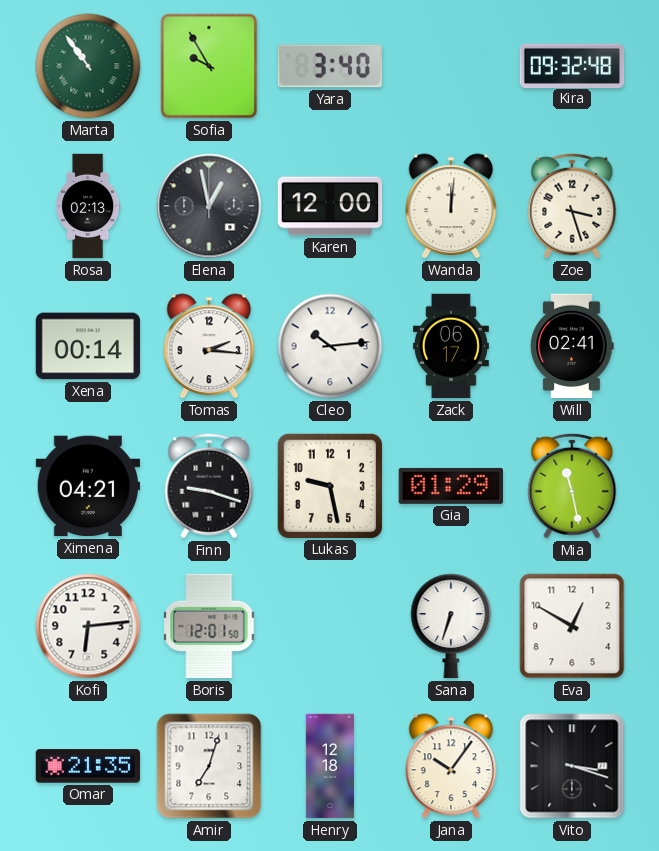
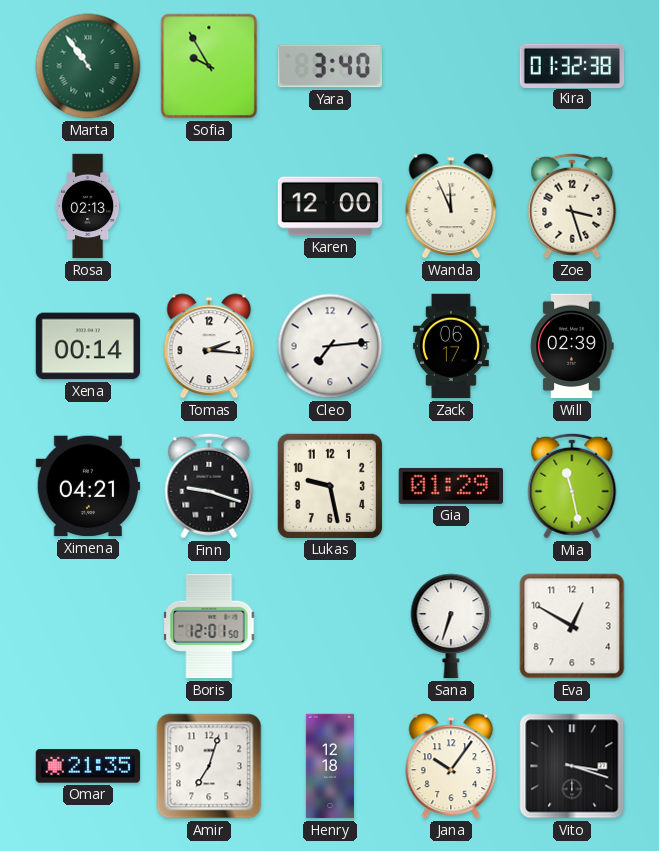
Kira: 09:32 -> 01:32 (572, 65)
Elena: 12:58 -> none (209, 206)
Wanda: 12:01 -> 11:56 (451, 206)
Cleo: 10:14 -> 7:14 (330, 346)
Will: 02:41 -> 02:39 (572, 346)
Kofi: 6:14 -> none (88, 626)
